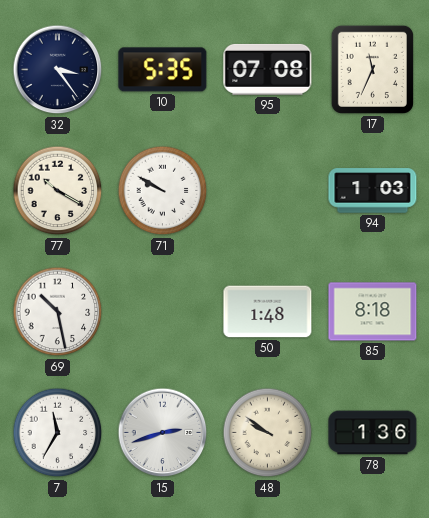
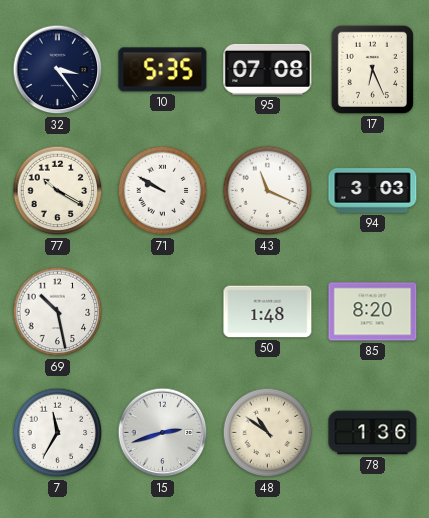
17: 11:34 -> 6:26 (372, 69)
43: none -> 11:19 (268, 191)
94: 1:03 -> 3:03 (373, 191)
85: 8:18 -> 8:20 (373, 312)
48: 9:51 -> 10:51 (268, 433)
